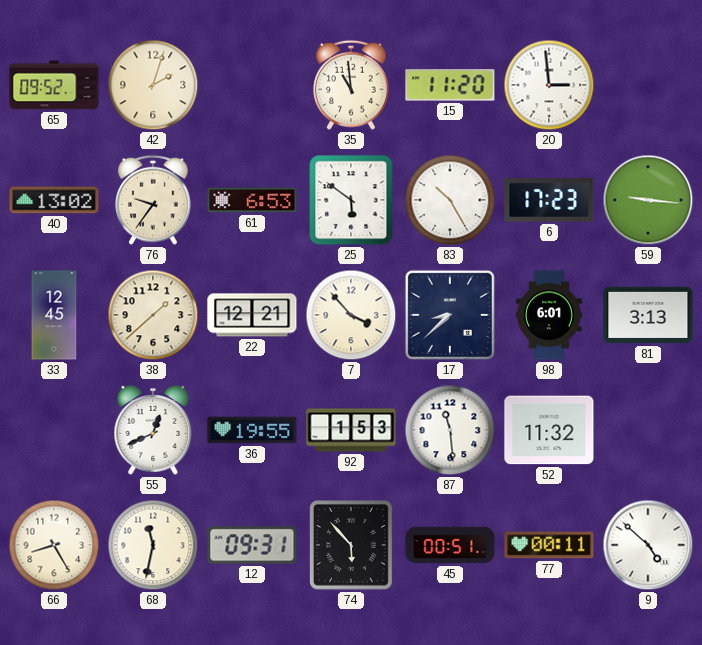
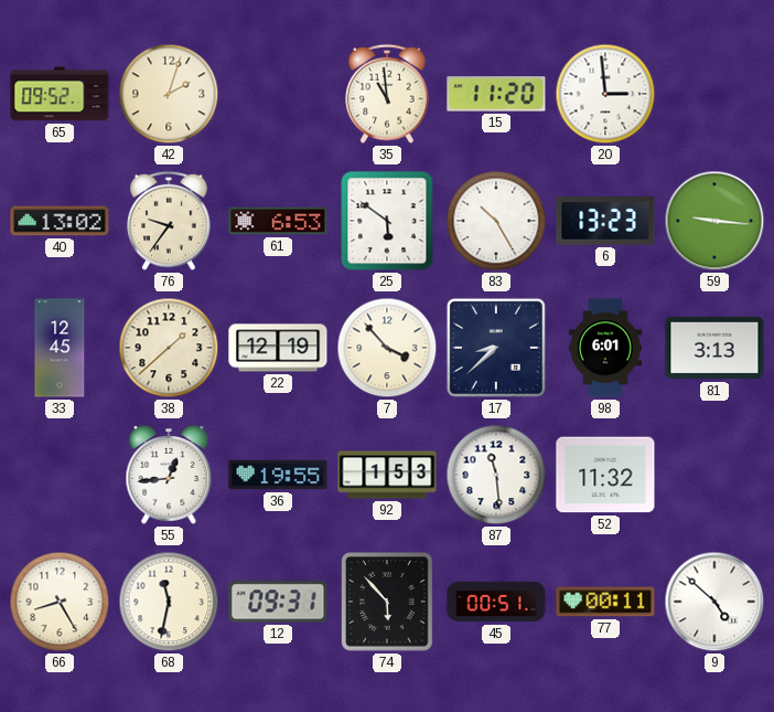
6: 17:23 -> 13:23 (605, 221)
22: 12:21 -> 12:19 (278, 348)
55: 12:41 -> 12:44 (169, 475)
